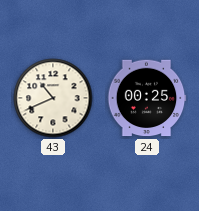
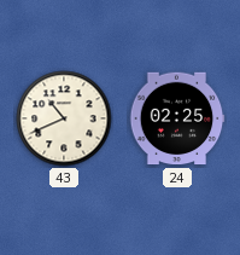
24: 00:25 -> 02:25 (177, 118)
